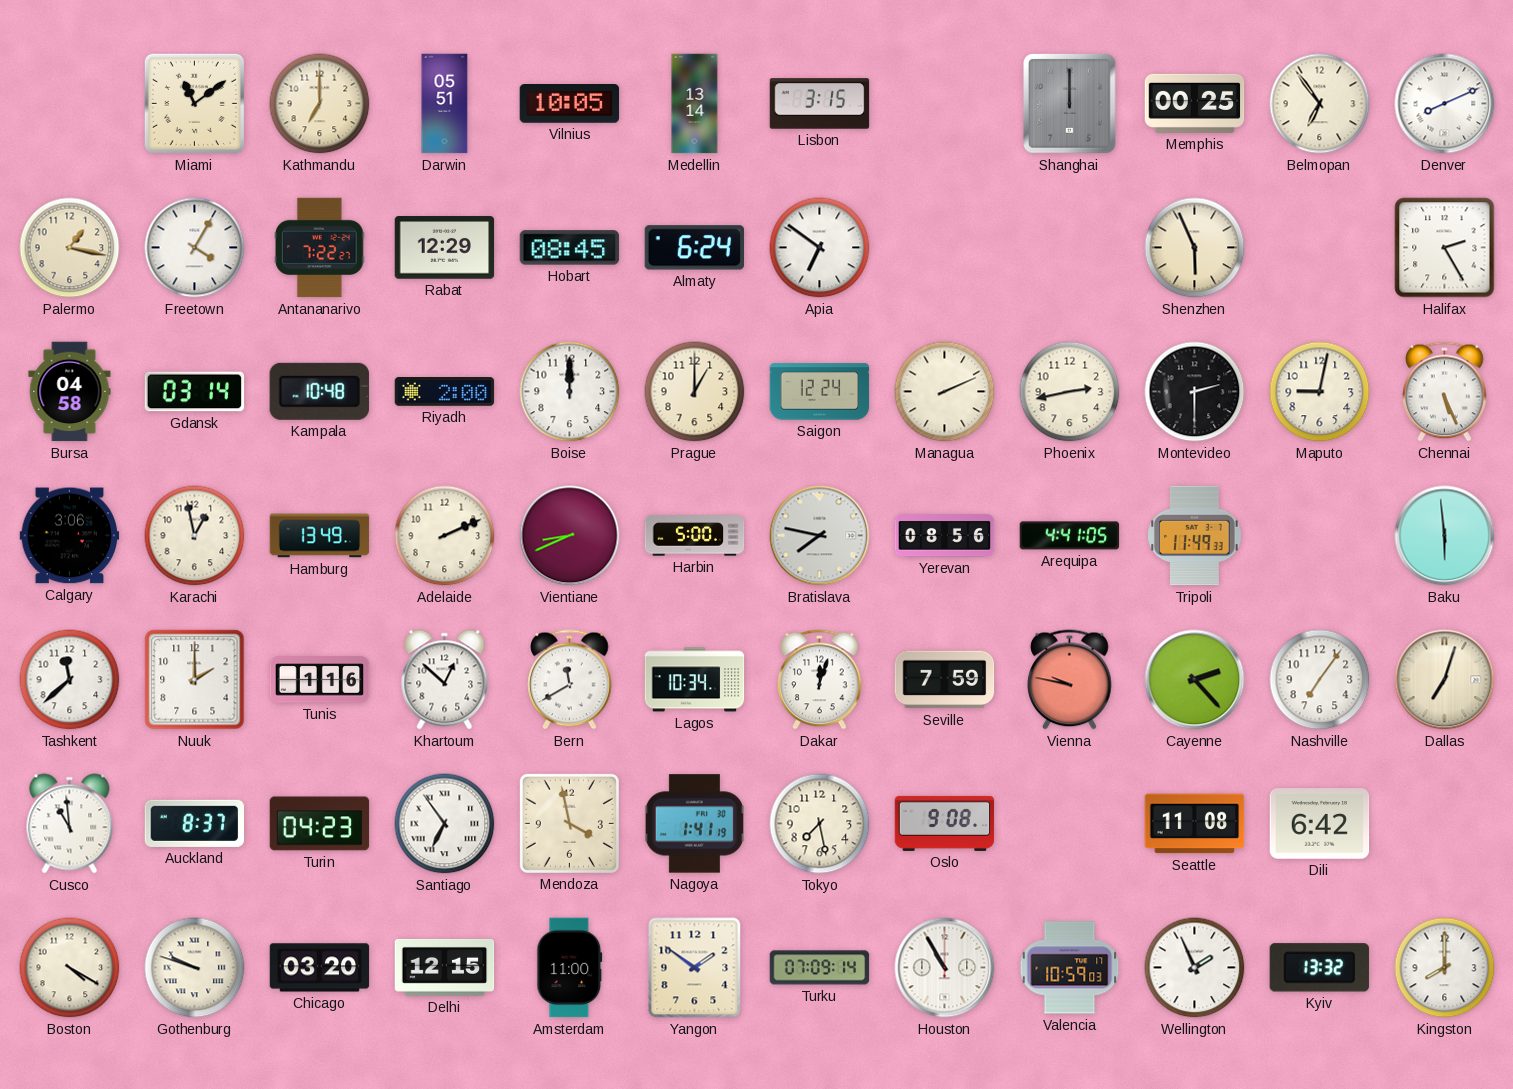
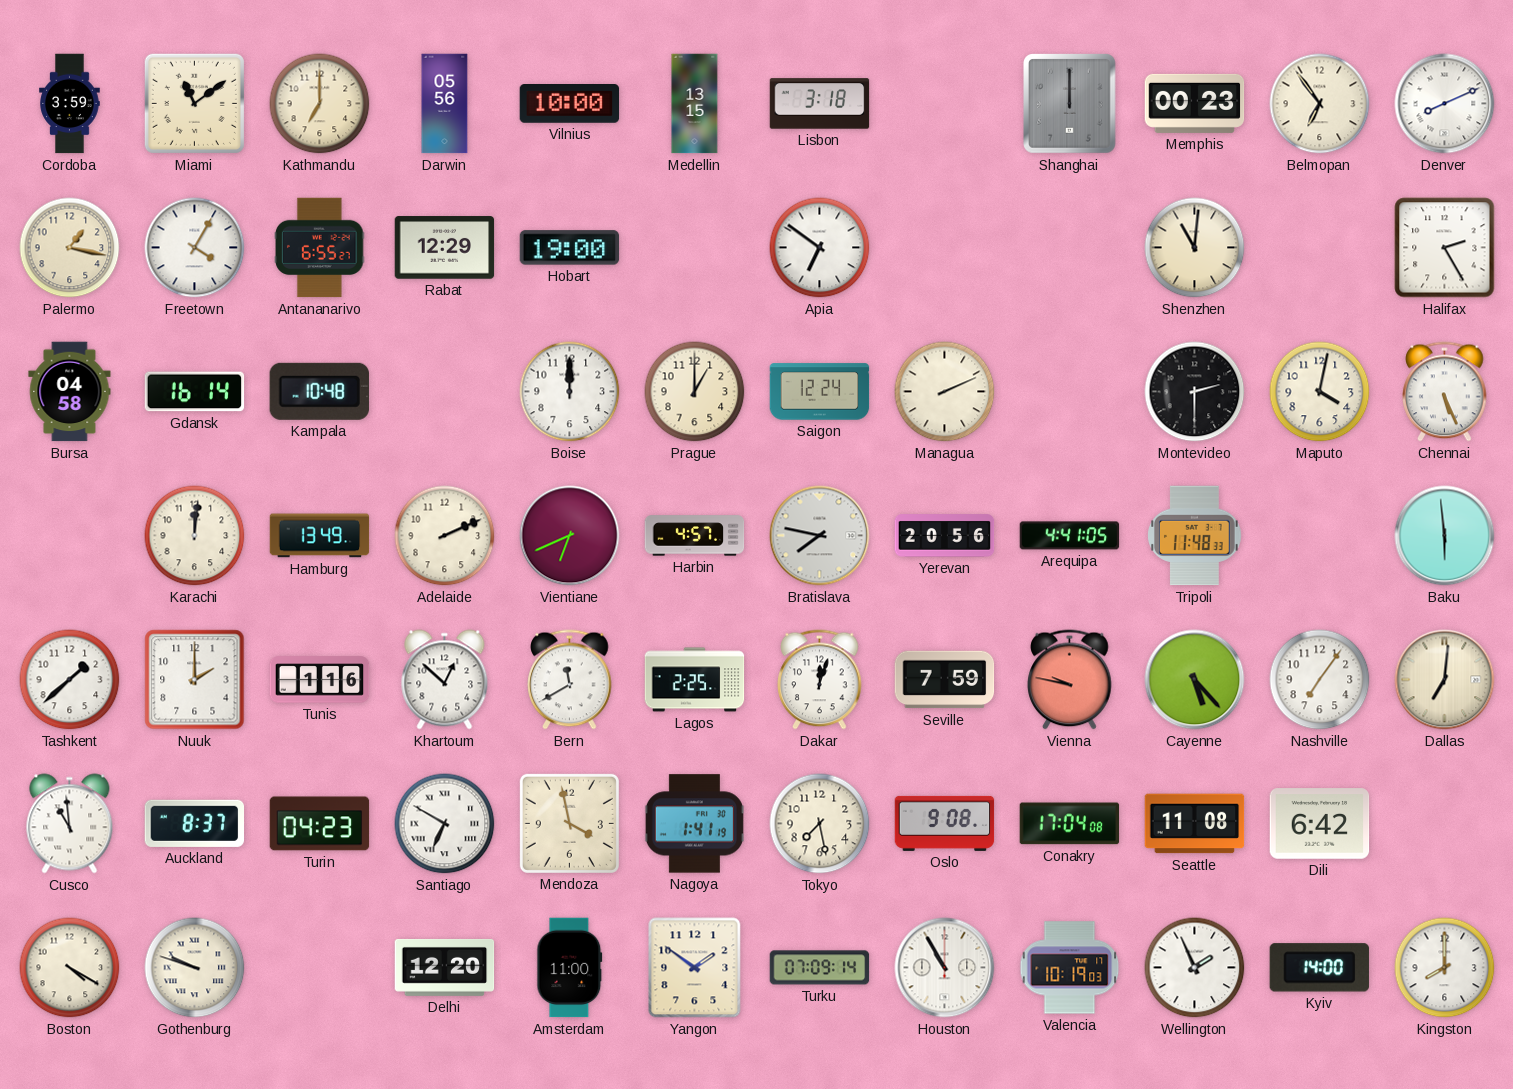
Cordoba: none -> 3:59 (70, 104)
Darwin: 05:51 -> 05:56 (445, 104)
Vilnius: 10:05 -> 10:00 (570, 104)
Medellin: 13:14 -> 13:15 (695, 104)
Lisbon: 3:15 -> 3:18 (820, 104)
Memphis: 00:25 -> 00:23 (1195, 103)
Antananarivo: 7:22 -> 6:55 (320, 248)
Hobart: 08:45 -> 19:00 (570, 248)
Almaty: 6:24 -> none (694, 248)
Shenzhen: 5:56 -> 11:01 (1195, 248)
Gdansk: 03:14 -> 16:14 (195, 392)
Riyadh: 2:00 -> none (445, 392)
Phoenix: 2:43 -> none (1070, 392)
Maputo: 9:02 -> 4:02 (1320, 392)
Calgary: 3:06 -> none (70, 536)
Karachi: 12:58 -> 12:01 (195, 536)
Vientiane: 8:41 -> 6:41 (570, 536)
Harbin: 5:00 -> 4:57 (695, 536)
Yerevan: 08:56 -> 20:56 (945, 536)
Tripoli: 11:49 -> 11:48 (1195, 536)
Tashkent: 11:38 -> 1:38 (70, 680)
Lagos: 10:34 -> 2:25 (695, 680)
Cayenne: 2:23 -> 5:23 (1195, 680)
Dallas: 7:03 -> 7:01 (1445, 680)
Santiago: 6:54 -> 6:50 (445, 824)
Conakry: none -> 17:04 (1070, 824)
Chicago: 03:20 -> none (320, 968)
Delhi: 12:15 -> 12:20 (445, 967)
Valencia: 10:59 -> 10:19 (1070, 968)
Kyiv: 13:32 -> 14:00 (1319, 968)
